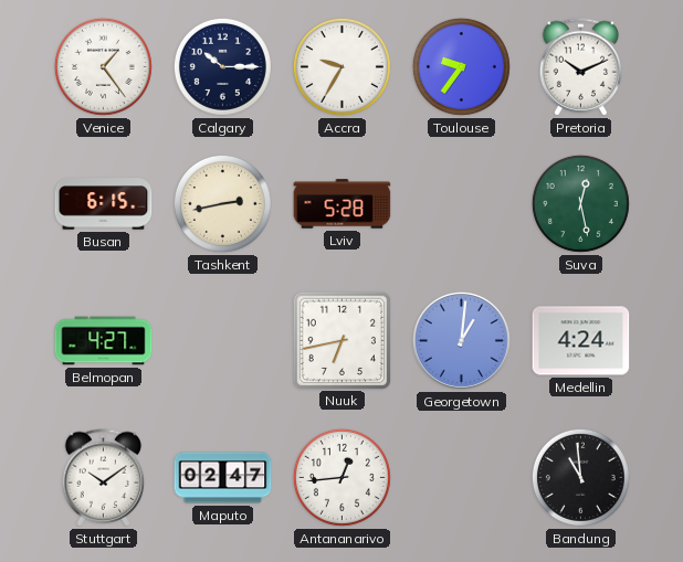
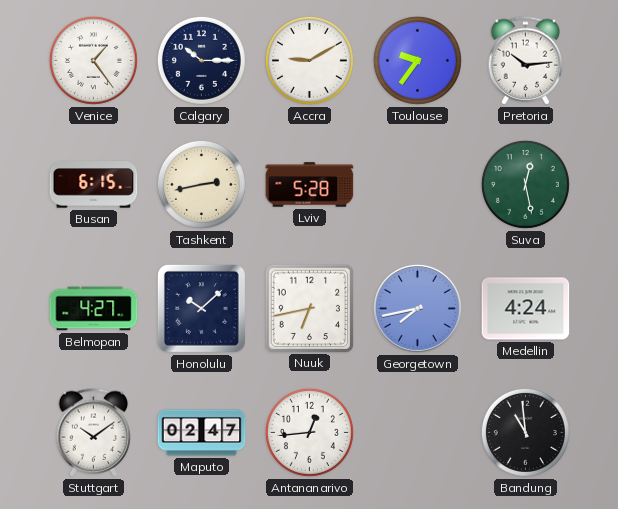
Accra: 9:35 -> 9:10 (309, 60)
Pretoria: 10:11 -> 10:14 (526, 61)
Honolulu: none -> 10:08 (201, 308)
Georgetown: 1:01 -> 7:43 (417, 308)
